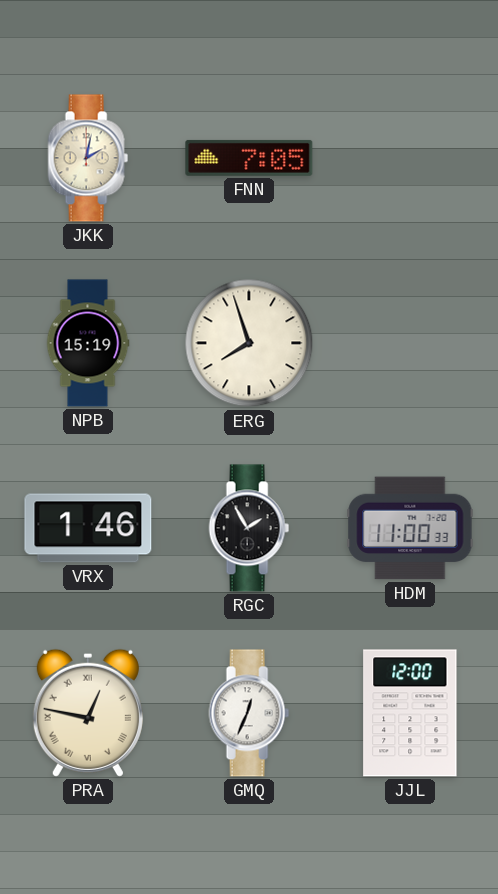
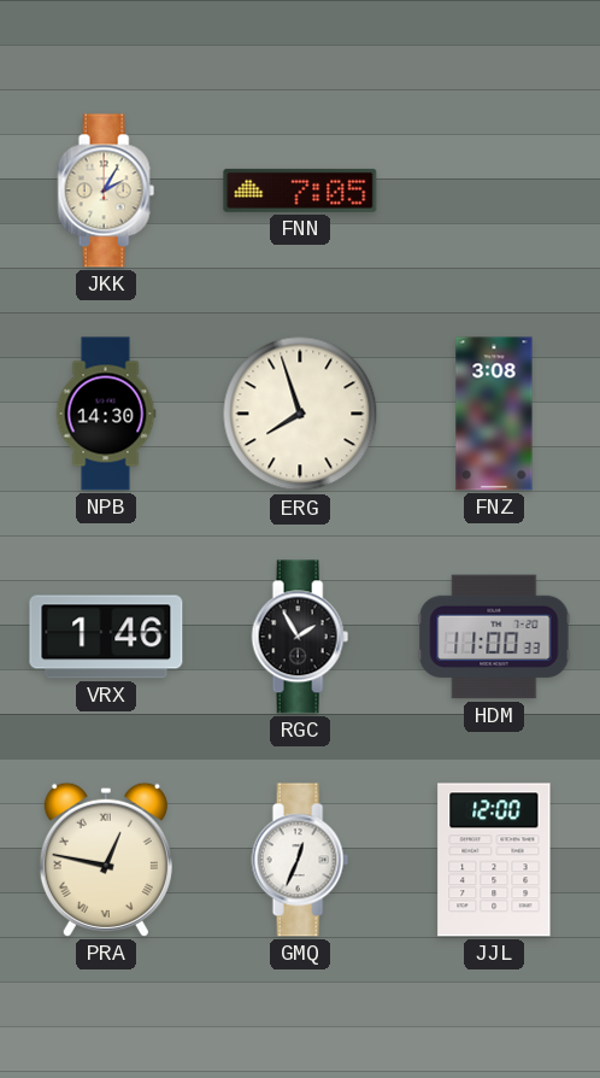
JKK: 2:02 -> 2:05 (106, 191)
NPB: 15:19 -> 14:30 (106, 414)
FNZ: none -> 3:08 (494, 414)
